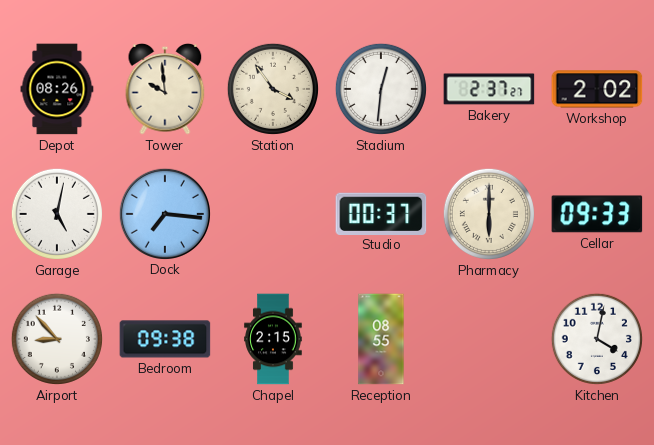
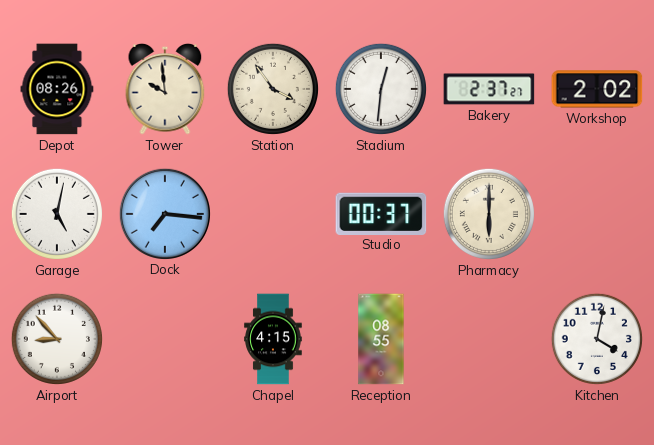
Cellar: 09:33 -> none (597, 214)
Bedroom: 09:38 -> none (165, 339)
Chapel: 2:15 -> 4:15 (273, 339)
